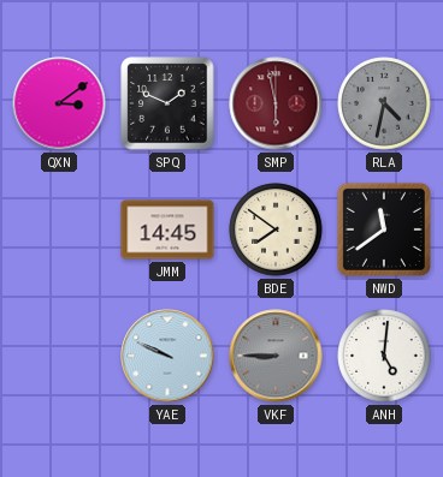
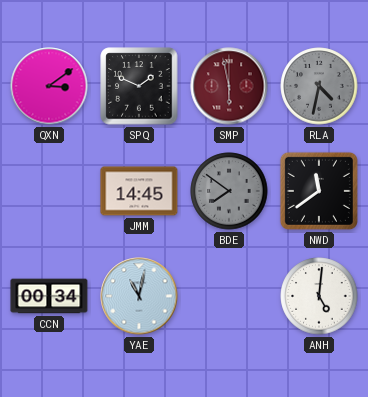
BDE dial: cream -> grey (229, 191)
CCN: none -> 00:34 (49, 296)
YAE: 9:49 -> 11:02 (139, 296)
VKF: 8:45 -> none (276, 356)
